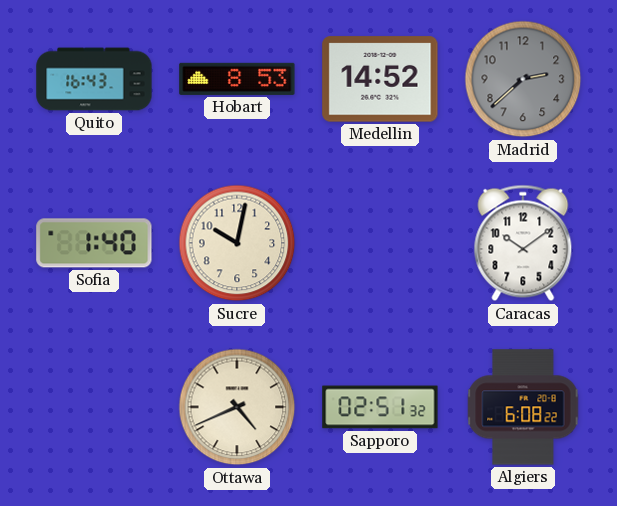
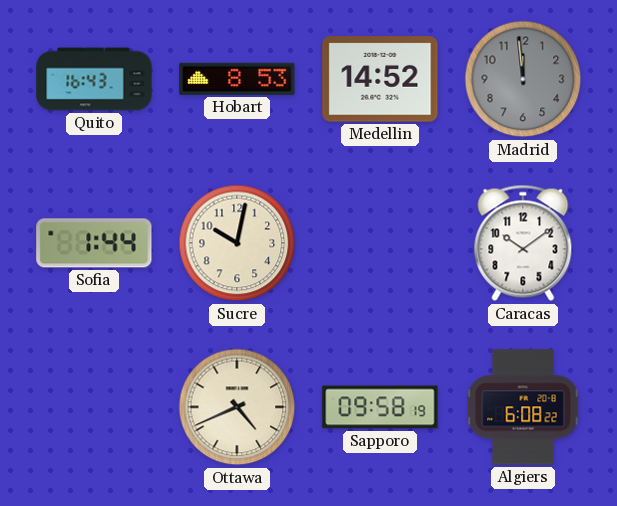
Madrid: 2:38 -> 11:59 (523, 79)
Sofia: 1:40 -> 1:44 (94, 243)
Sapporo: 02:51 -> 09:58 (380, 407)
